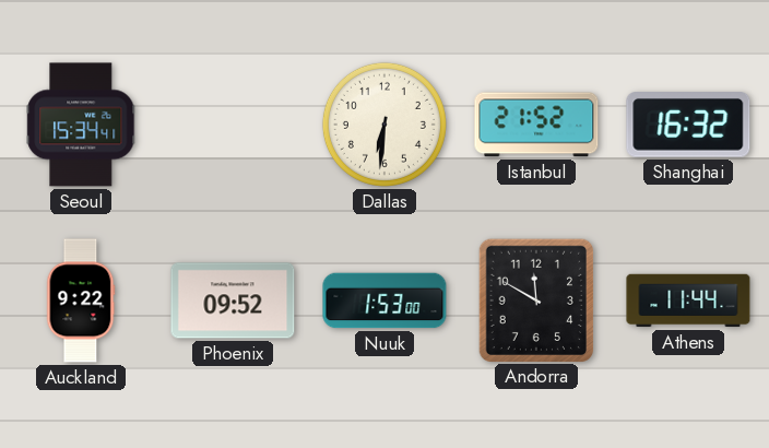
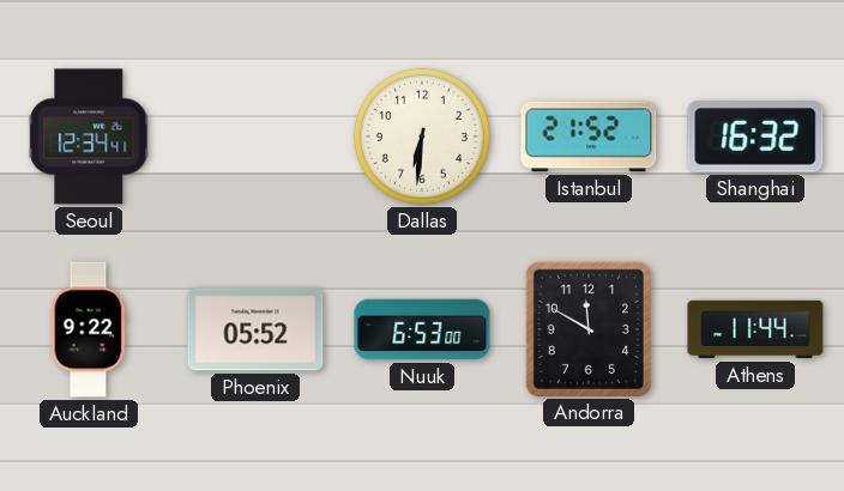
Seoul: 15:34 -> 12:34 (89, 137)
Phoenix: 09:52 -> 05:52 (255, 329)
Nuuk: 1:53 -> 6:53 (422, 329)
